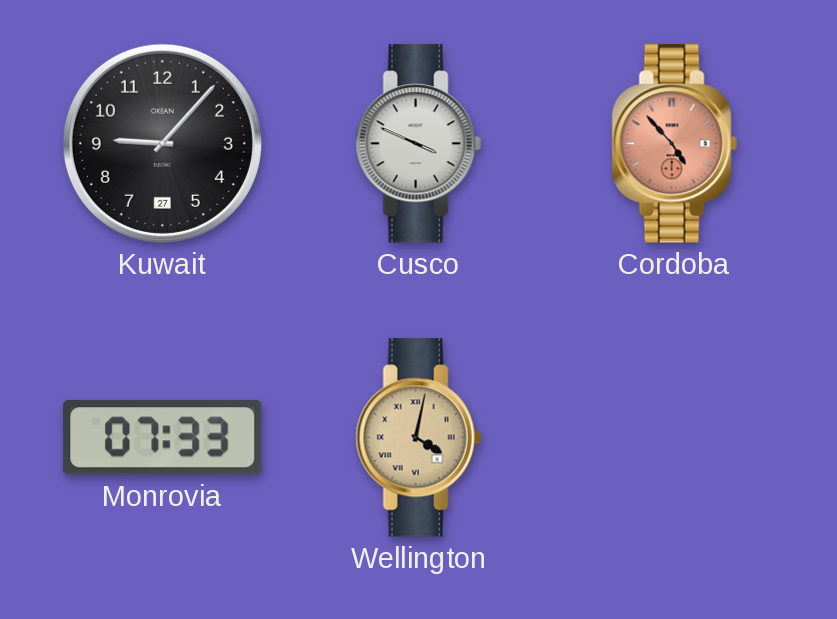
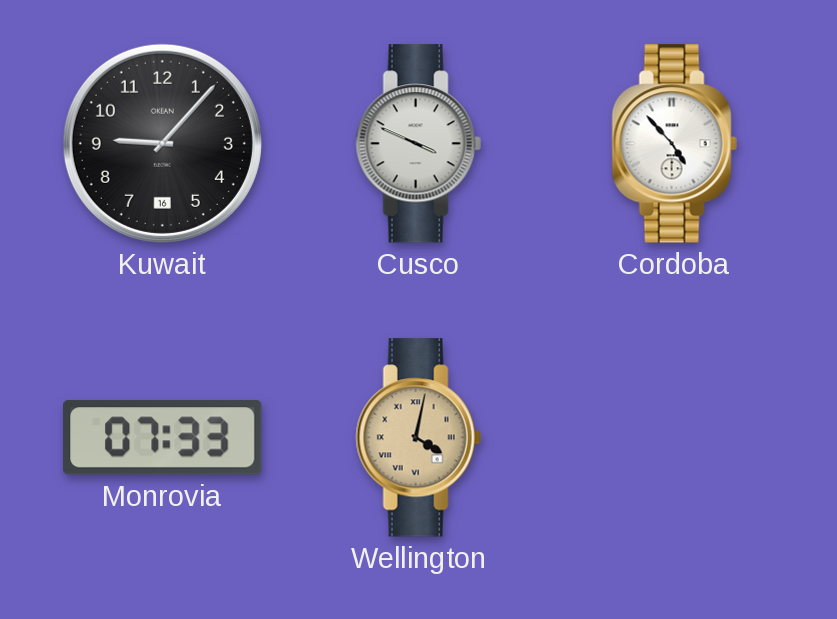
Kuwait date: 27 -> 16 (162, 143)
Cordoba dial: salmon -> white (674, 144)
